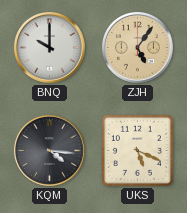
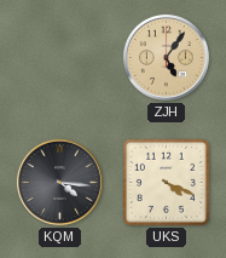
BNQ: 10:00 -> none (49, 47)
UKS: 5:19 -> 4:19 (166, 182)
